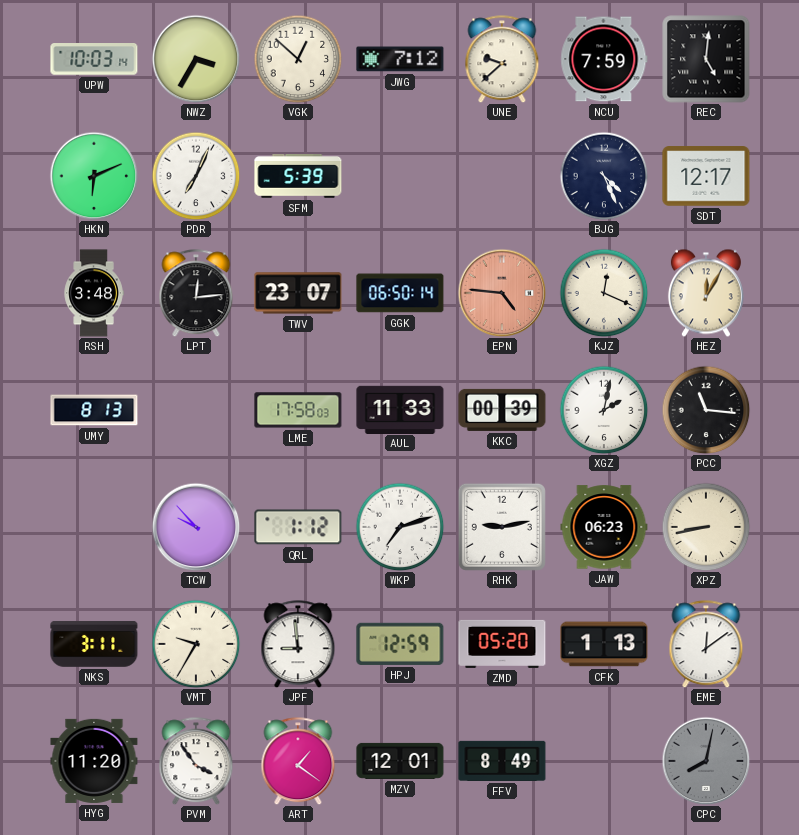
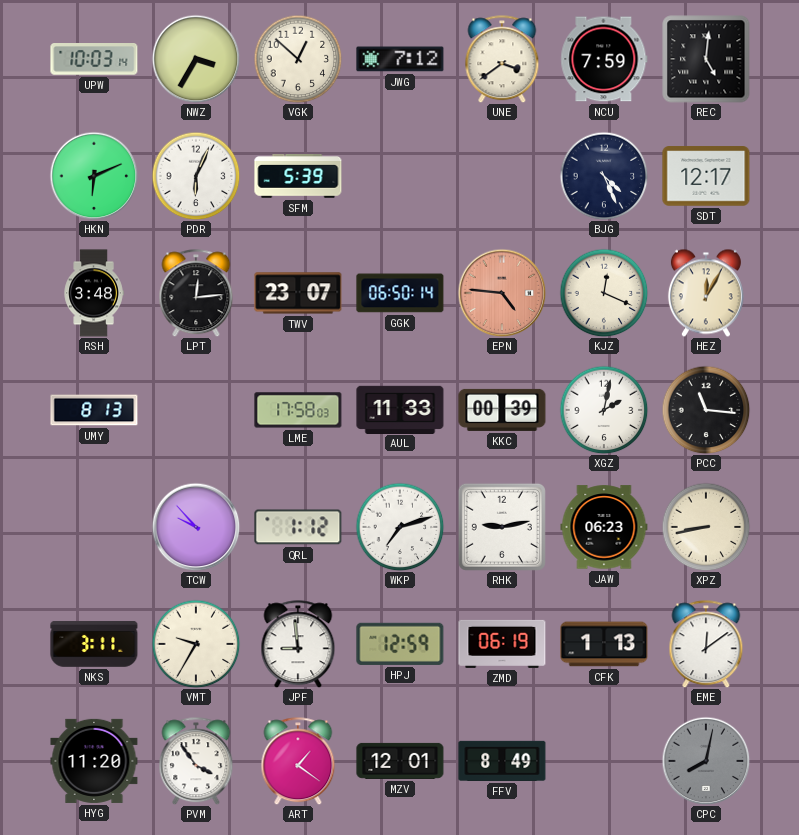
UNE: 9:38 -> 3:39 (502, 59)
PDR: 7:04 -> 6:04 (196, 176)
ZMD: 05:20 -> 06:19 (502, 644)
